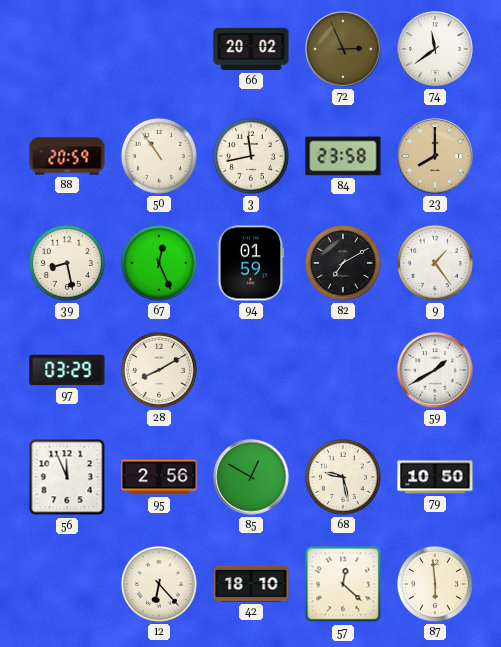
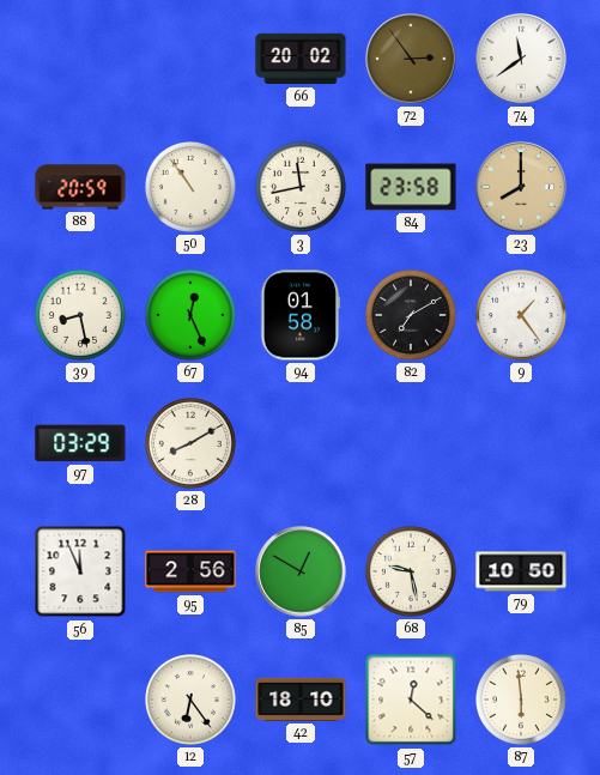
72: 2:56 -> 2:54 (411, 59)
94: 01:59 -> 01:58 (301, 315)
59: 1:40 -> none (435, 370)
12: 6:23 -> 6:24 (190, 700)
